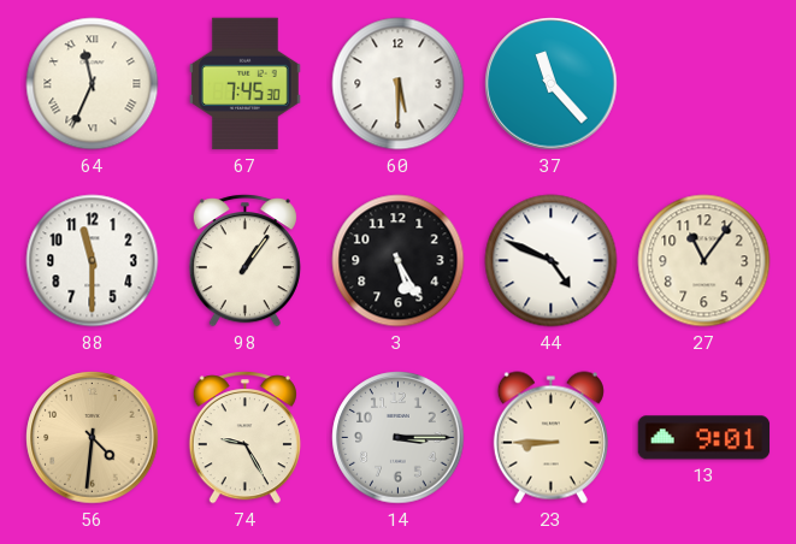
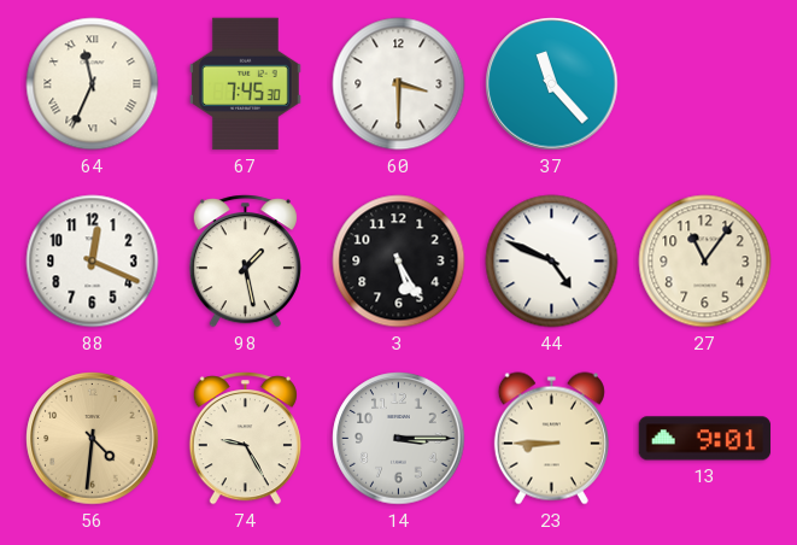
60: 5:30 -> 3:30 (399, 84)
88: 11:30 -> 12:19 (93, 262)
98: 1:06 -> 1:28 (245, 262)
